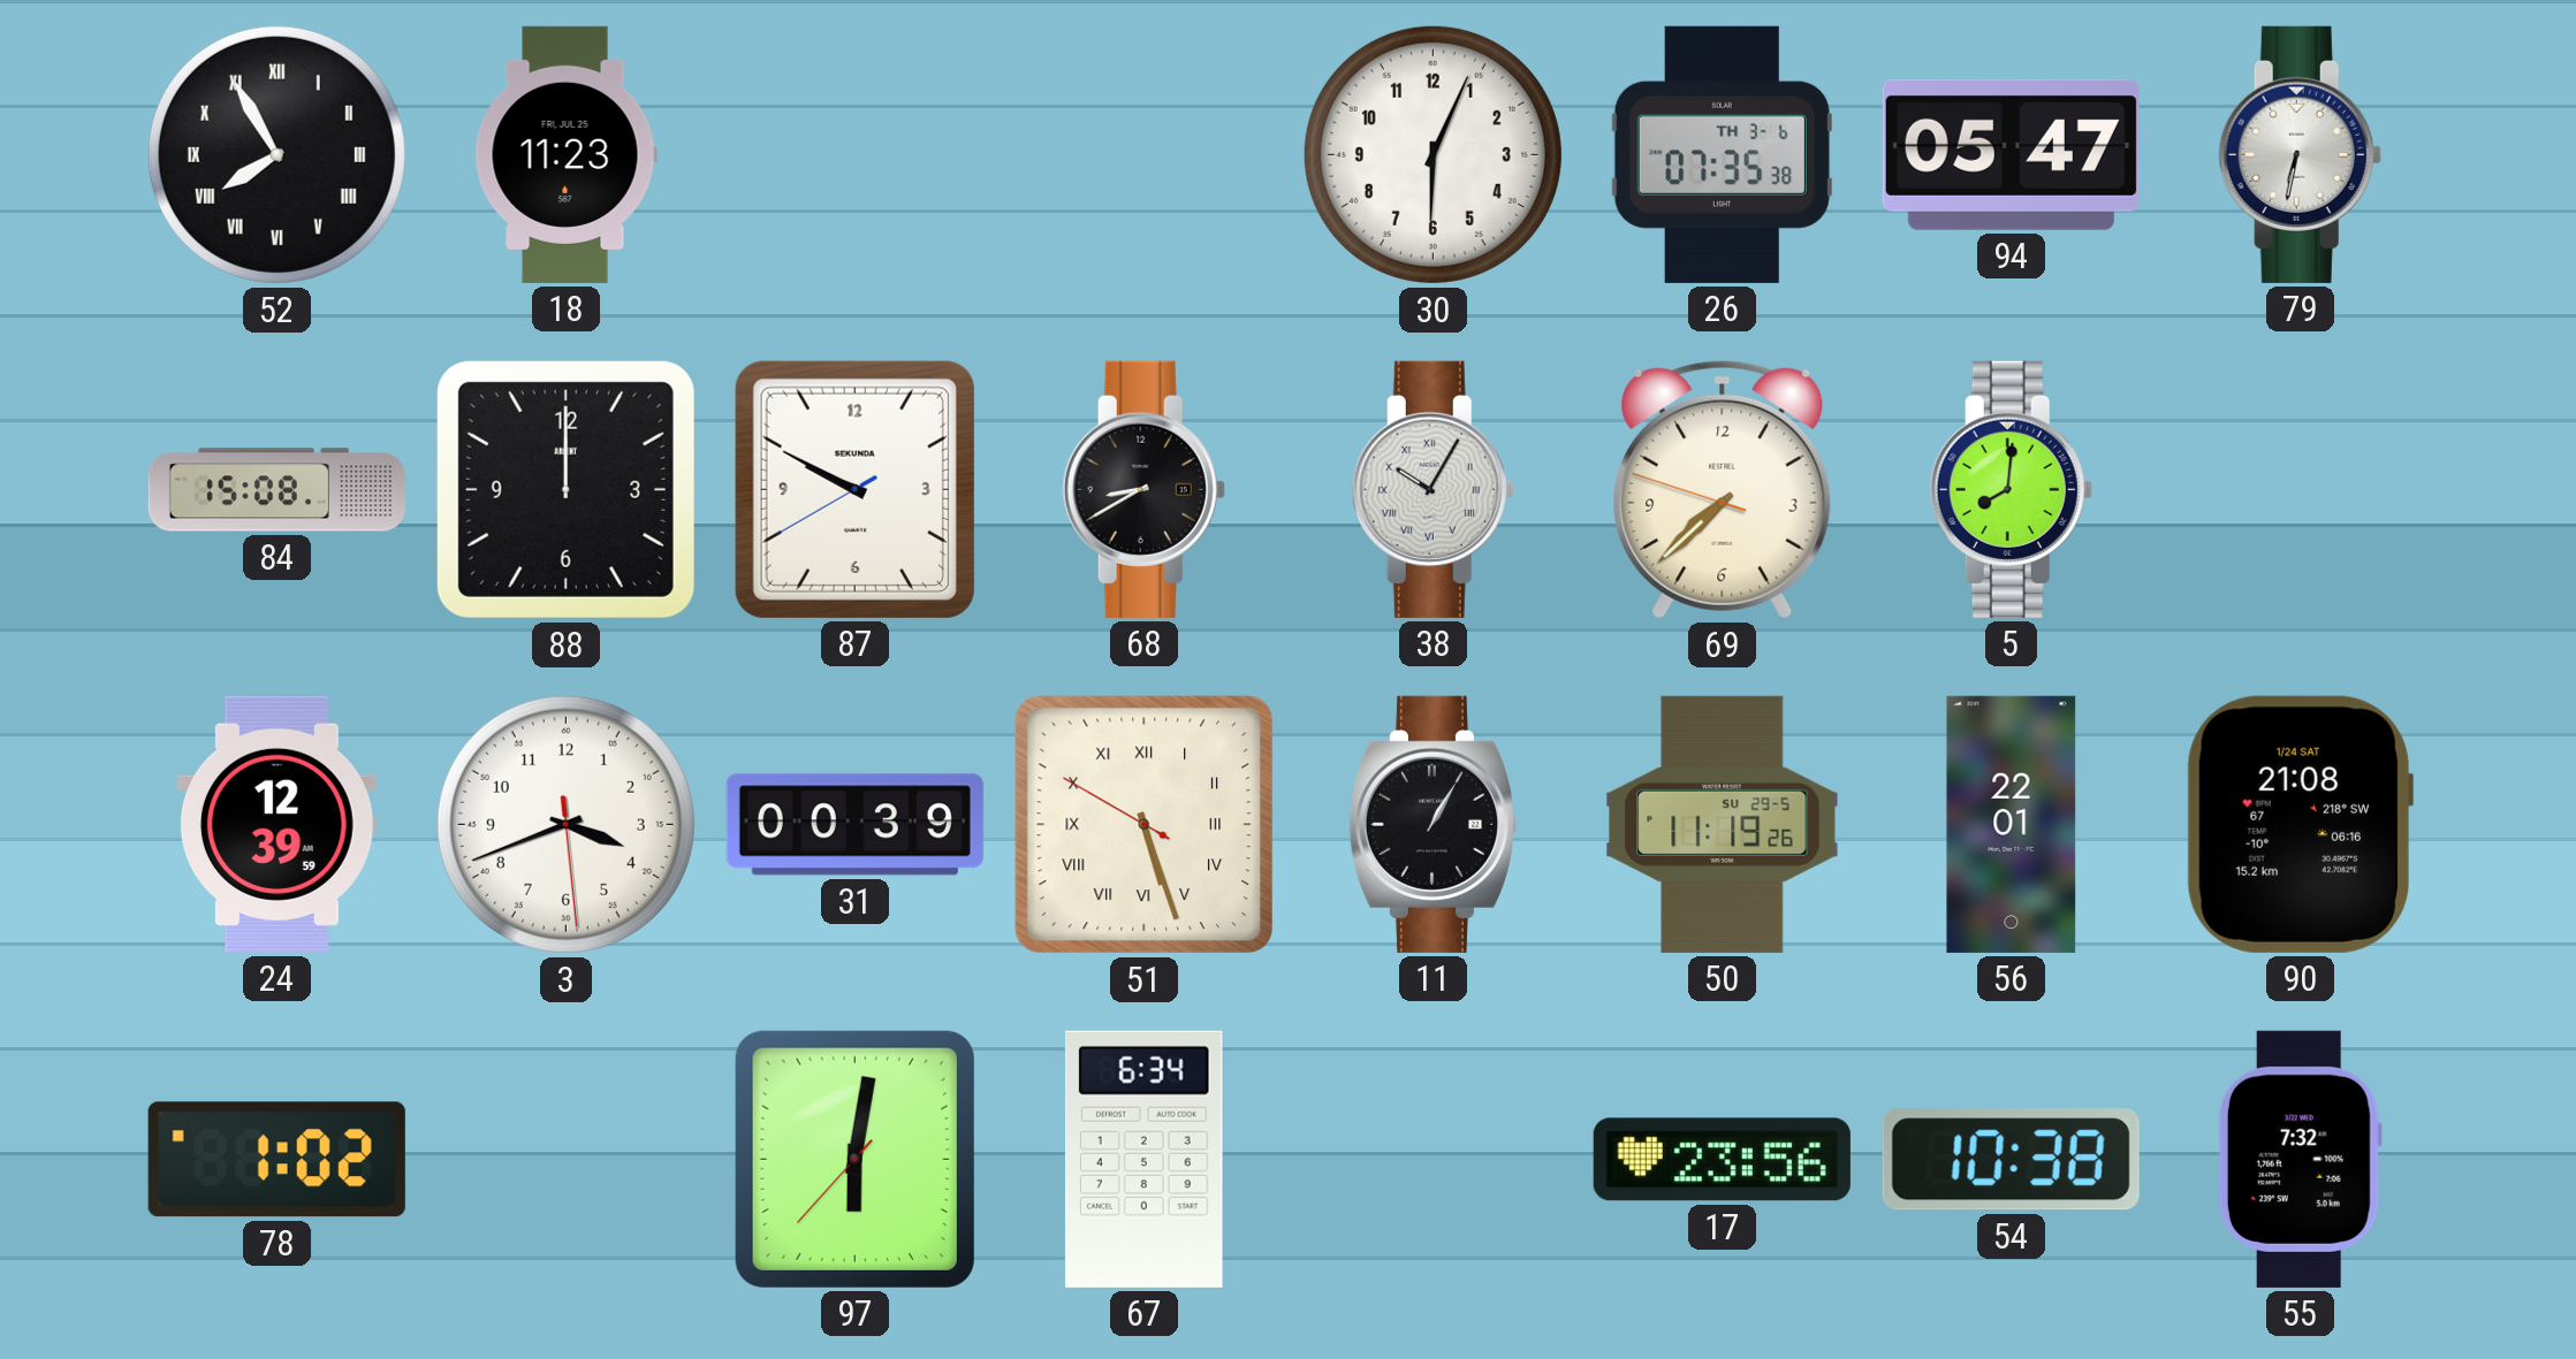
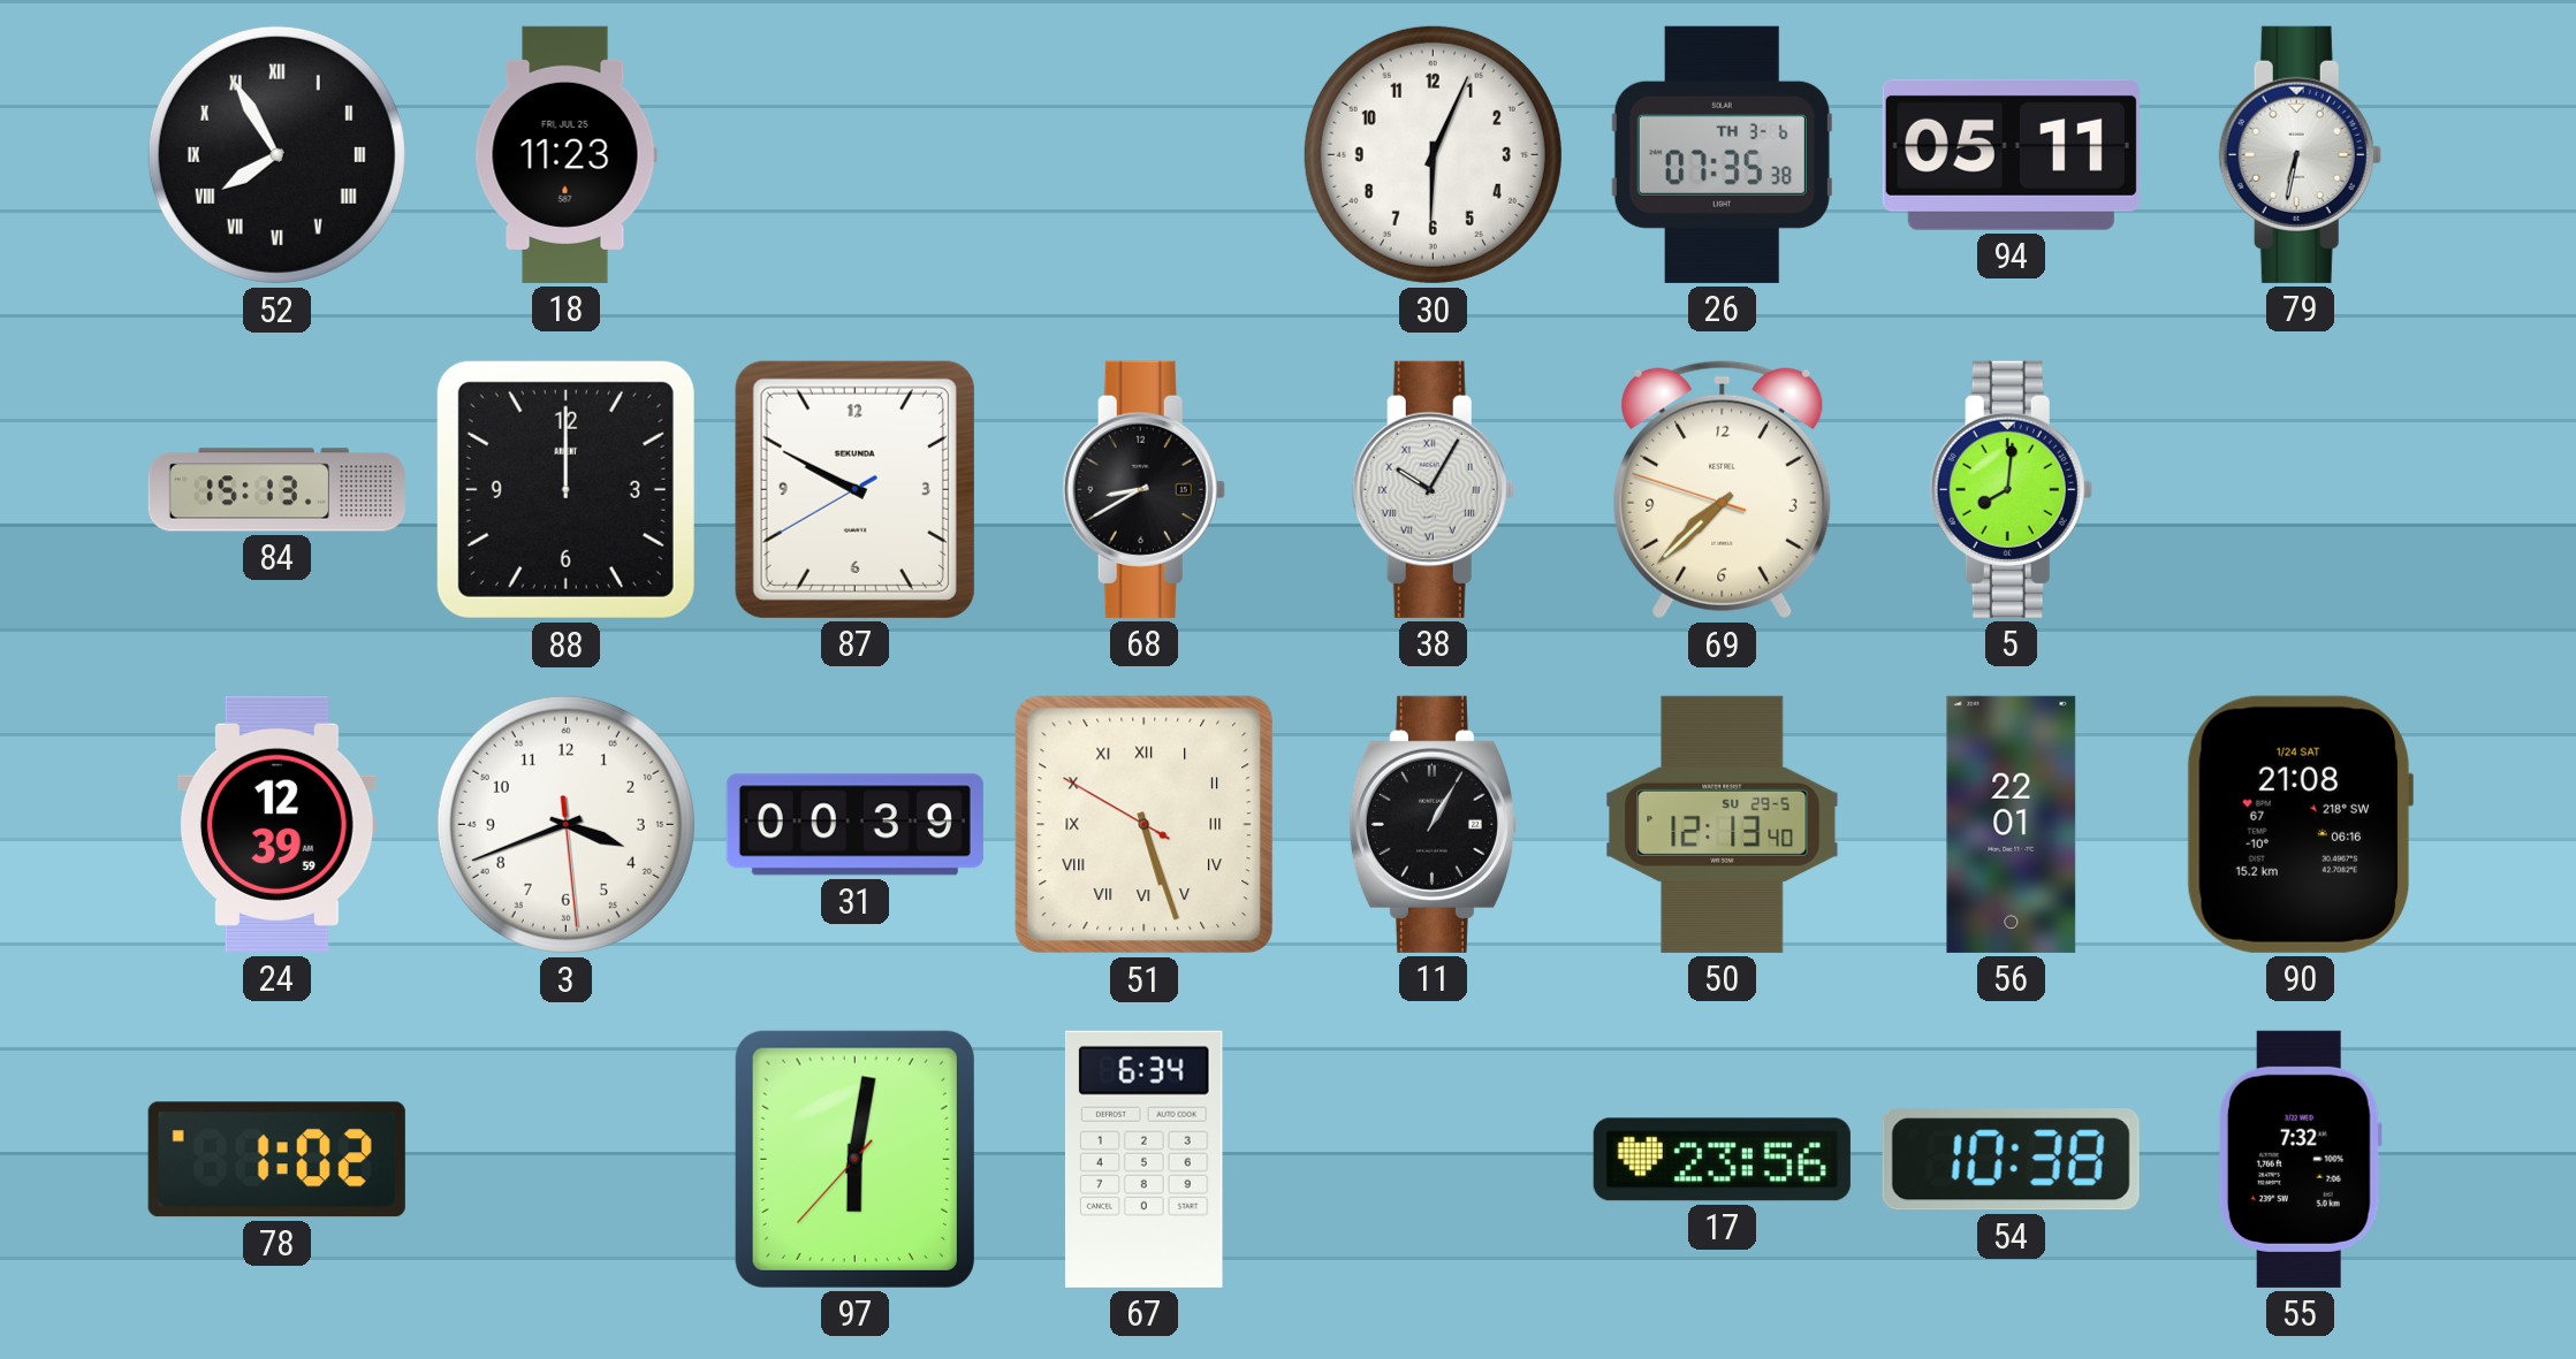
94: 05:47 -> 05:11 (2011, 154)
84: 15:08 -> 15:13 (276, 490)
50: 11:19 -> 12:13 (1723, 824)
